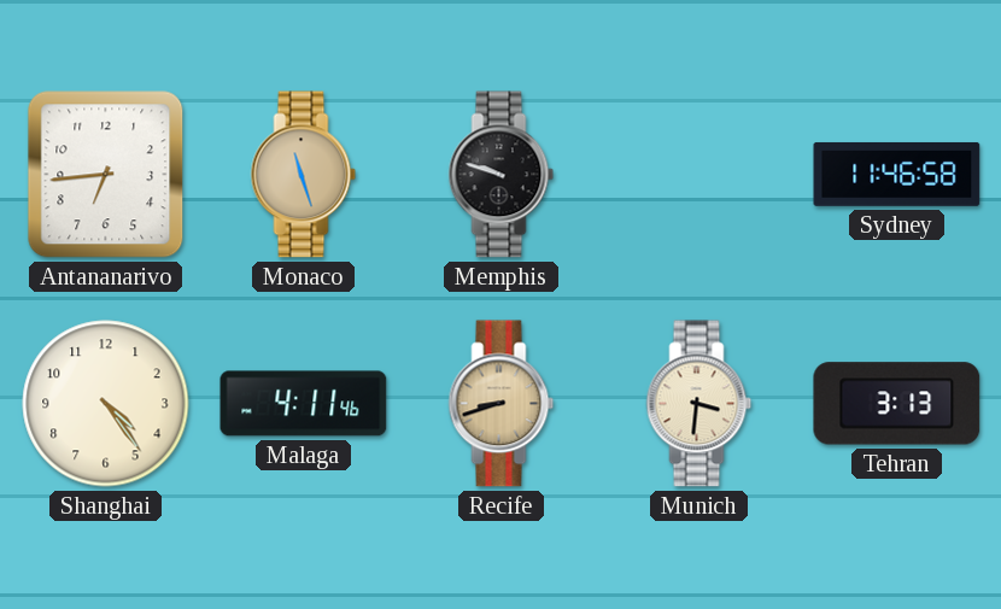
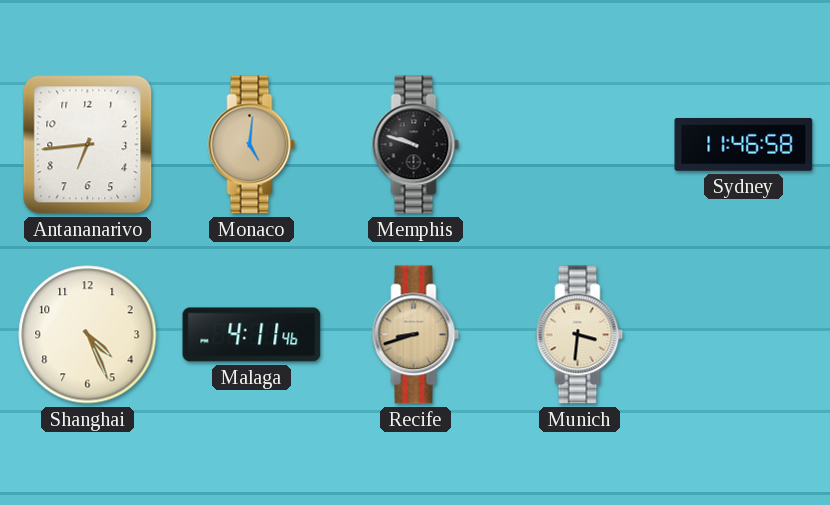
Monaco: 11:27 -> 5:01 (252, 145)
Shanghai: 4:24 -> 4:26 (88, 335)
Tehran: 3:13 -> none (897, 404)
